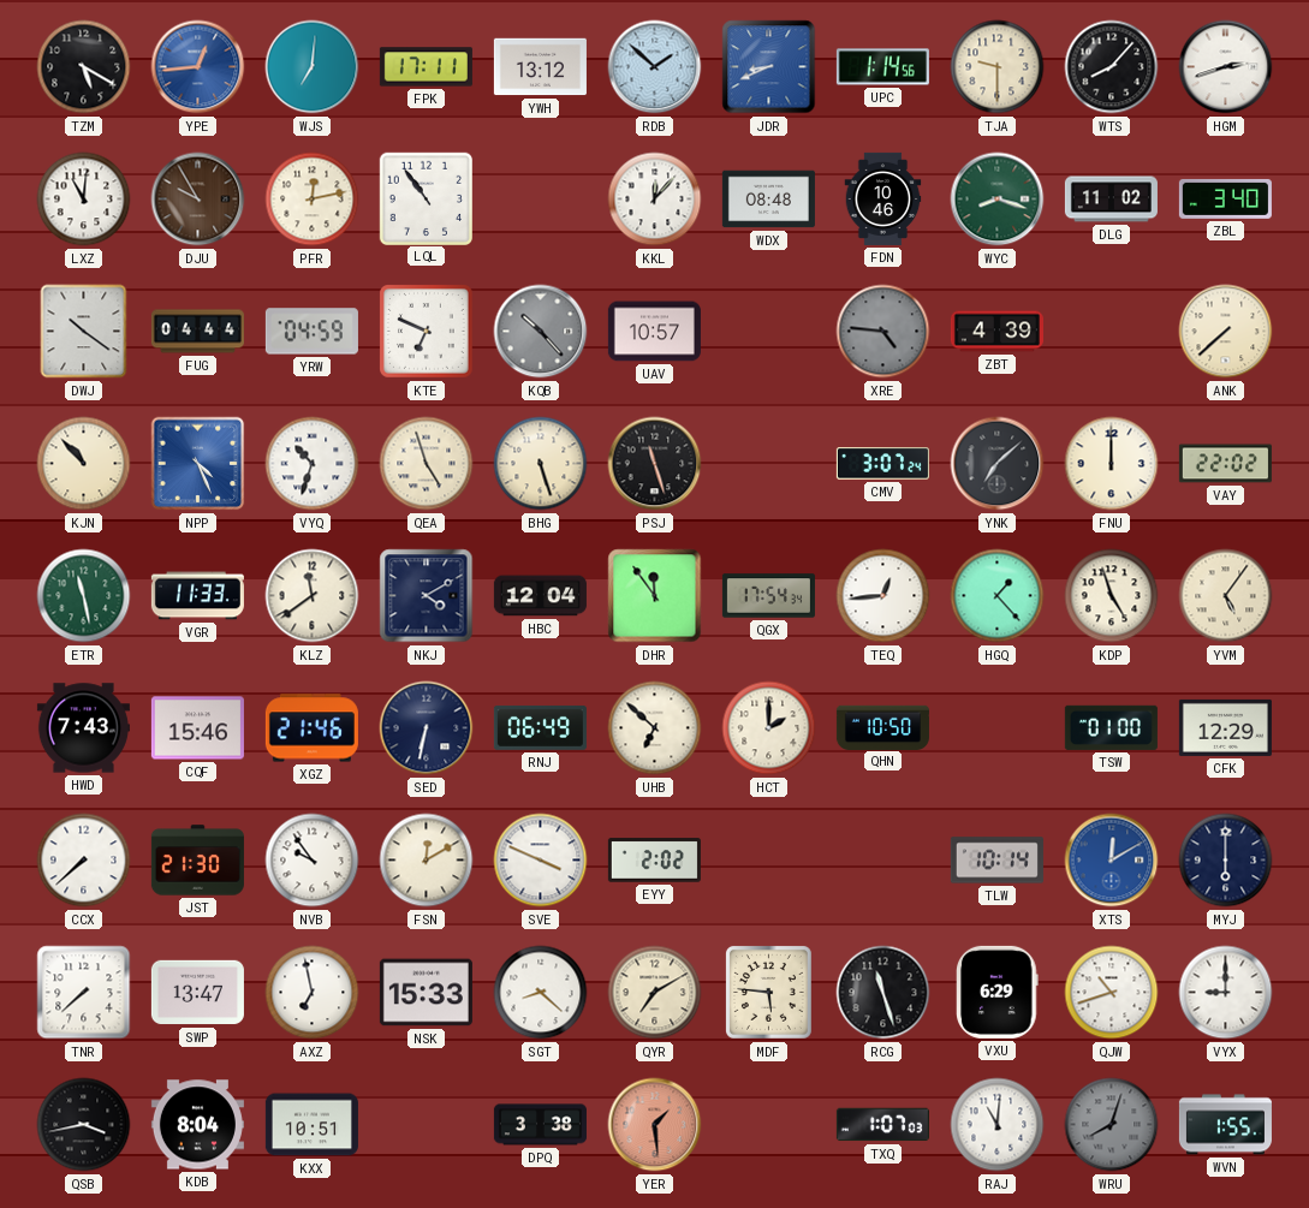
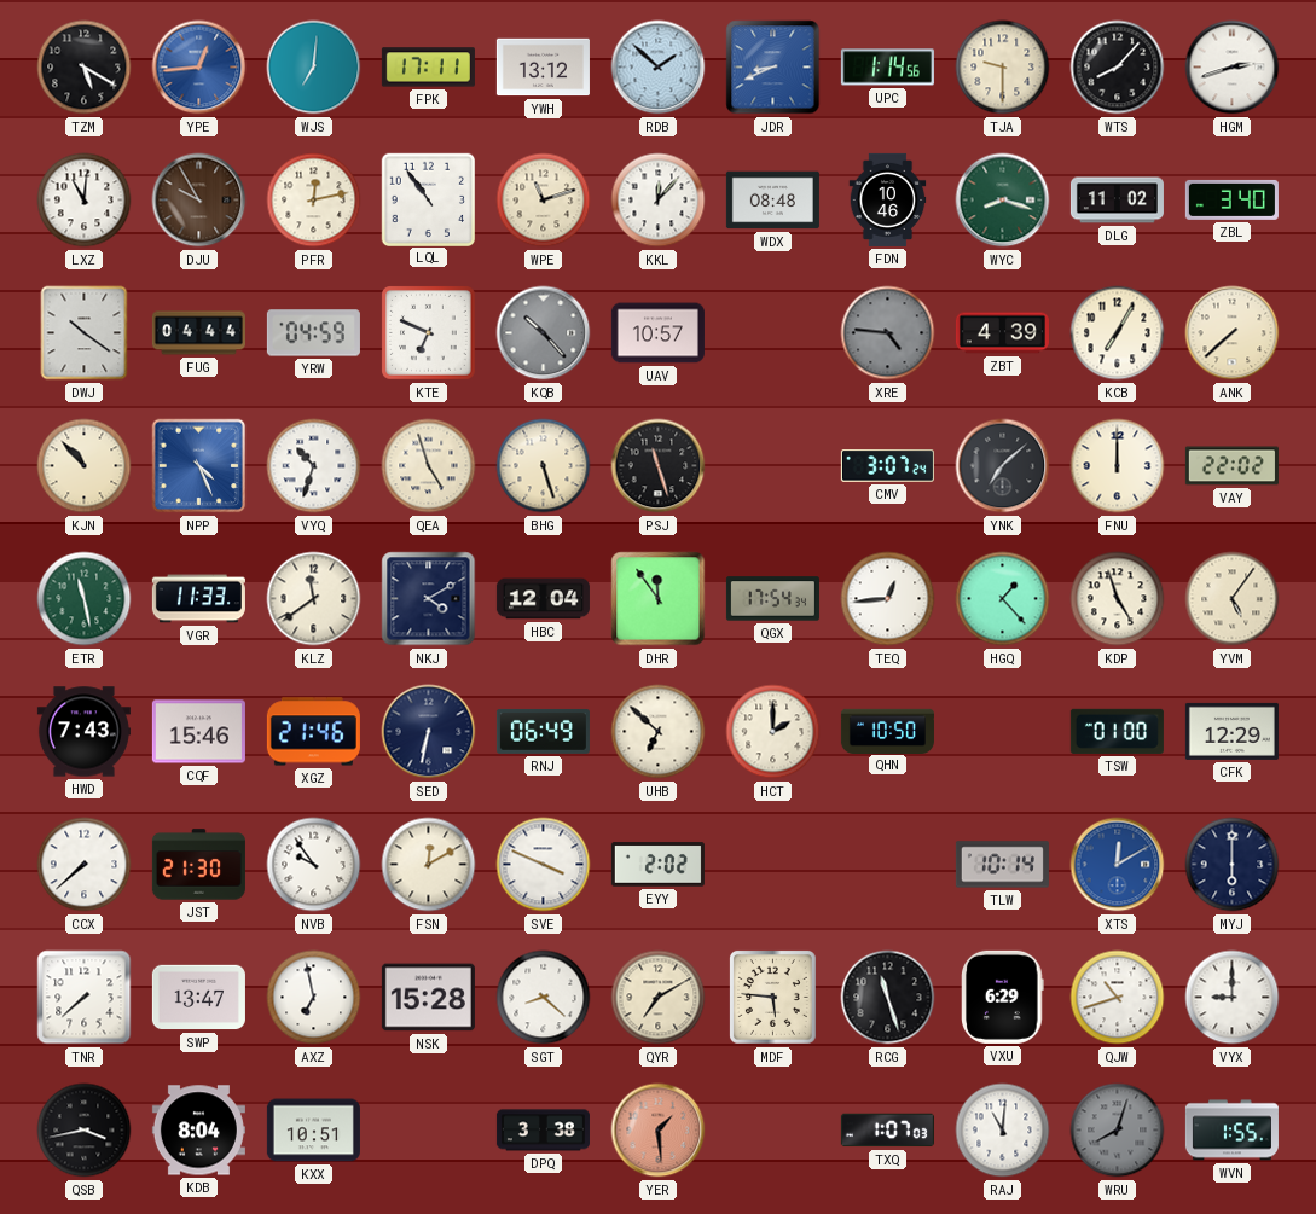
WPE: none -> 11:12 (544, 201)
KCB: none -> 7:05 (1118, 333)
NSK: 15:33 -> 15:28 (428, 998)
